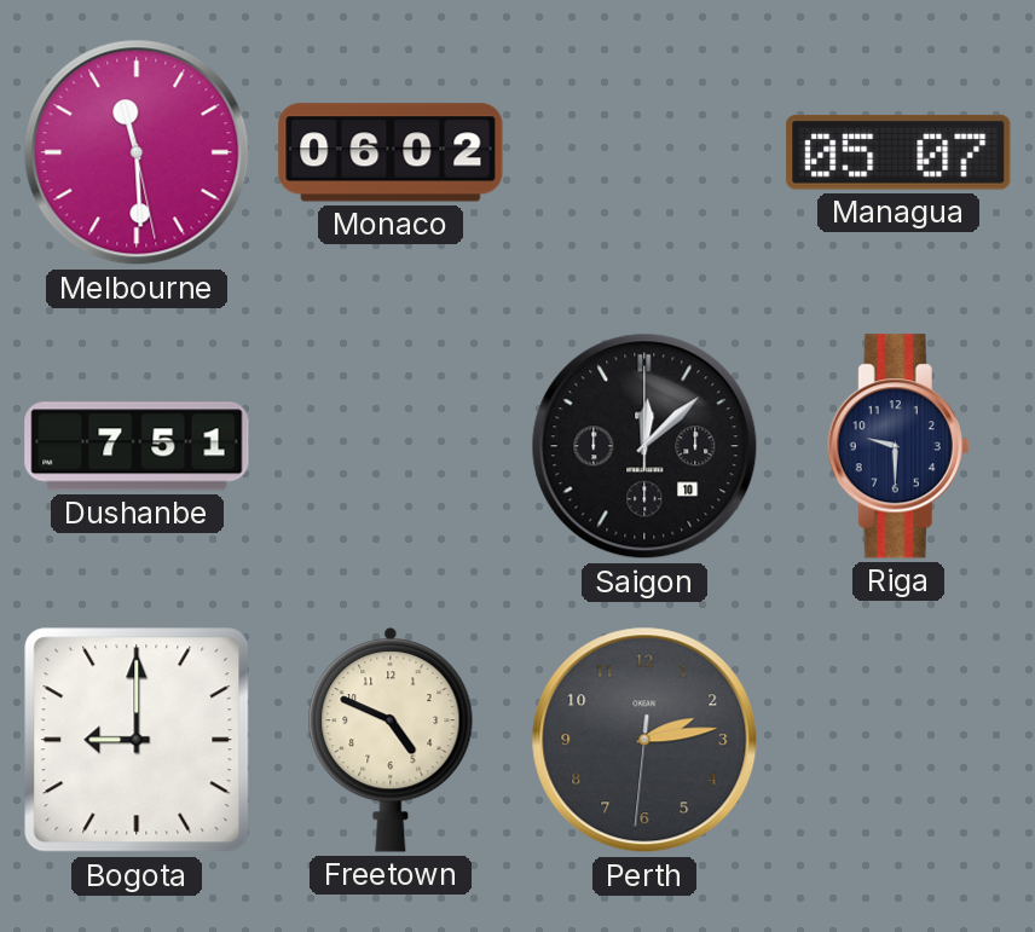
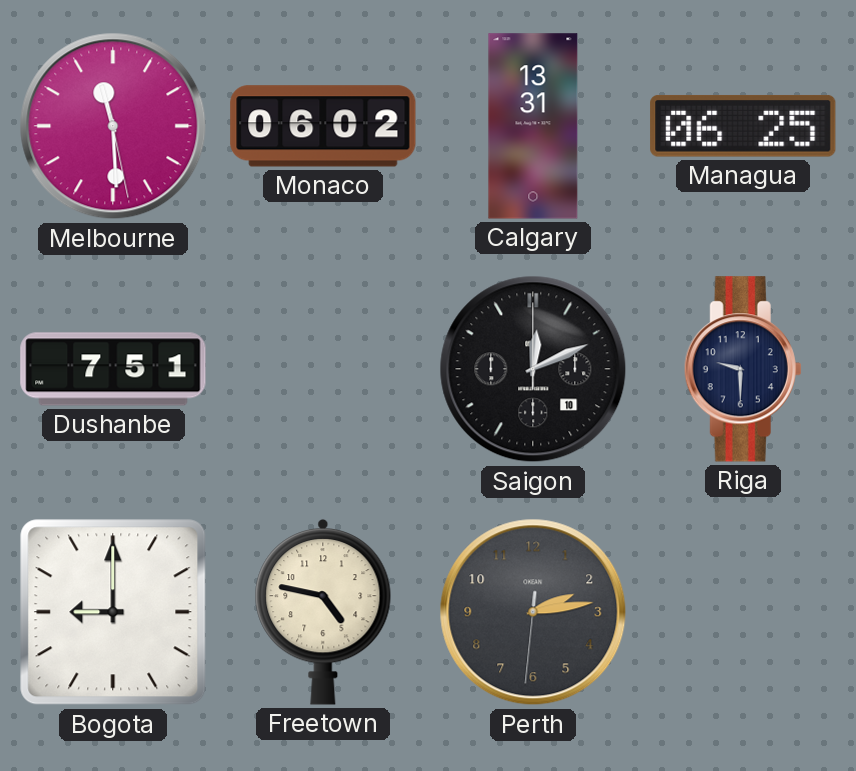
Calgary: none -> 13:31 (533, 126)
Managua: 05:07 -> 06:25 (743, 126)
Saigon: 12:08 -> 12:11 (533, 369)
Freetown: 4:49 -> 4:47 (323, 612)
